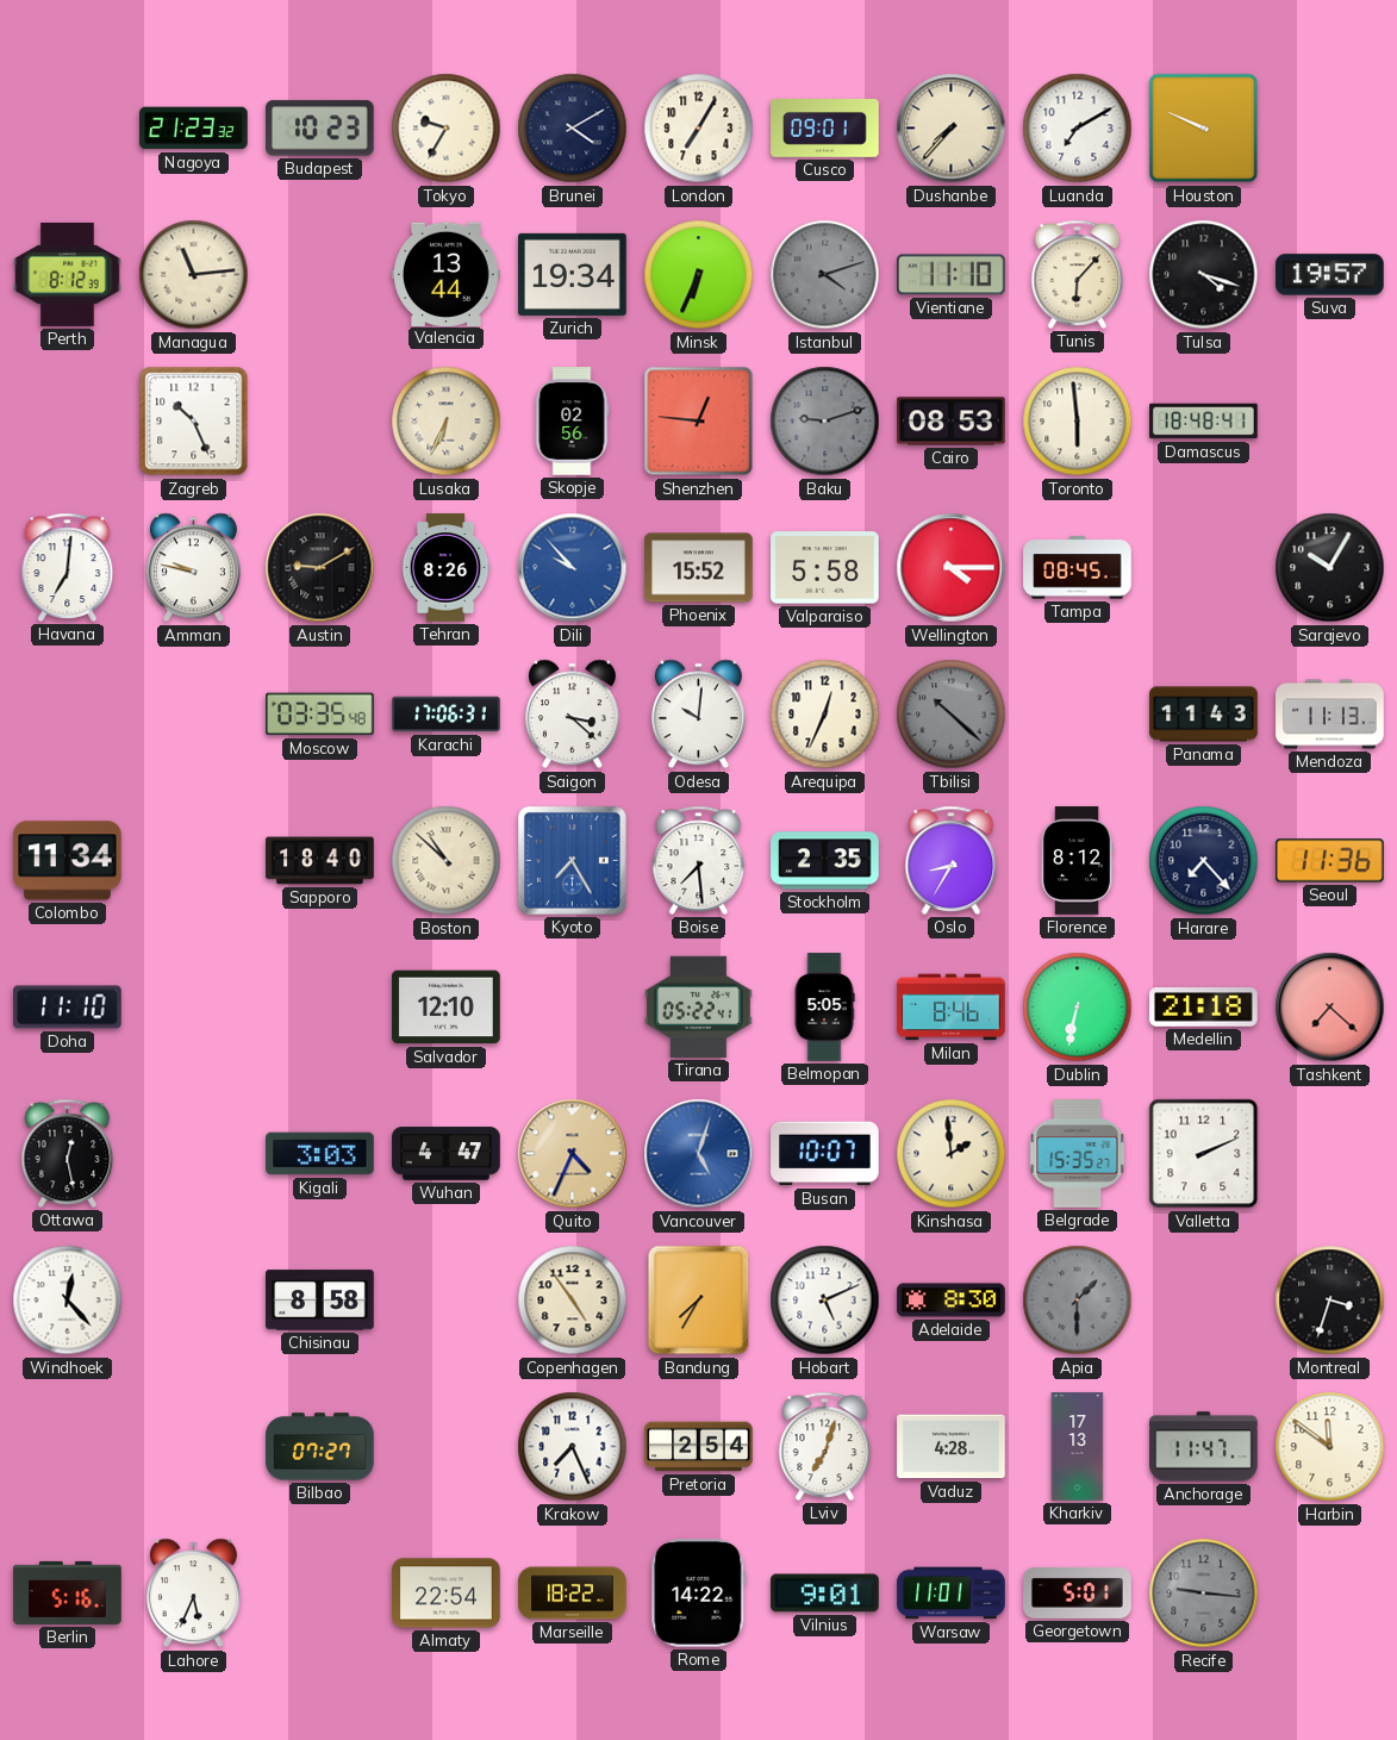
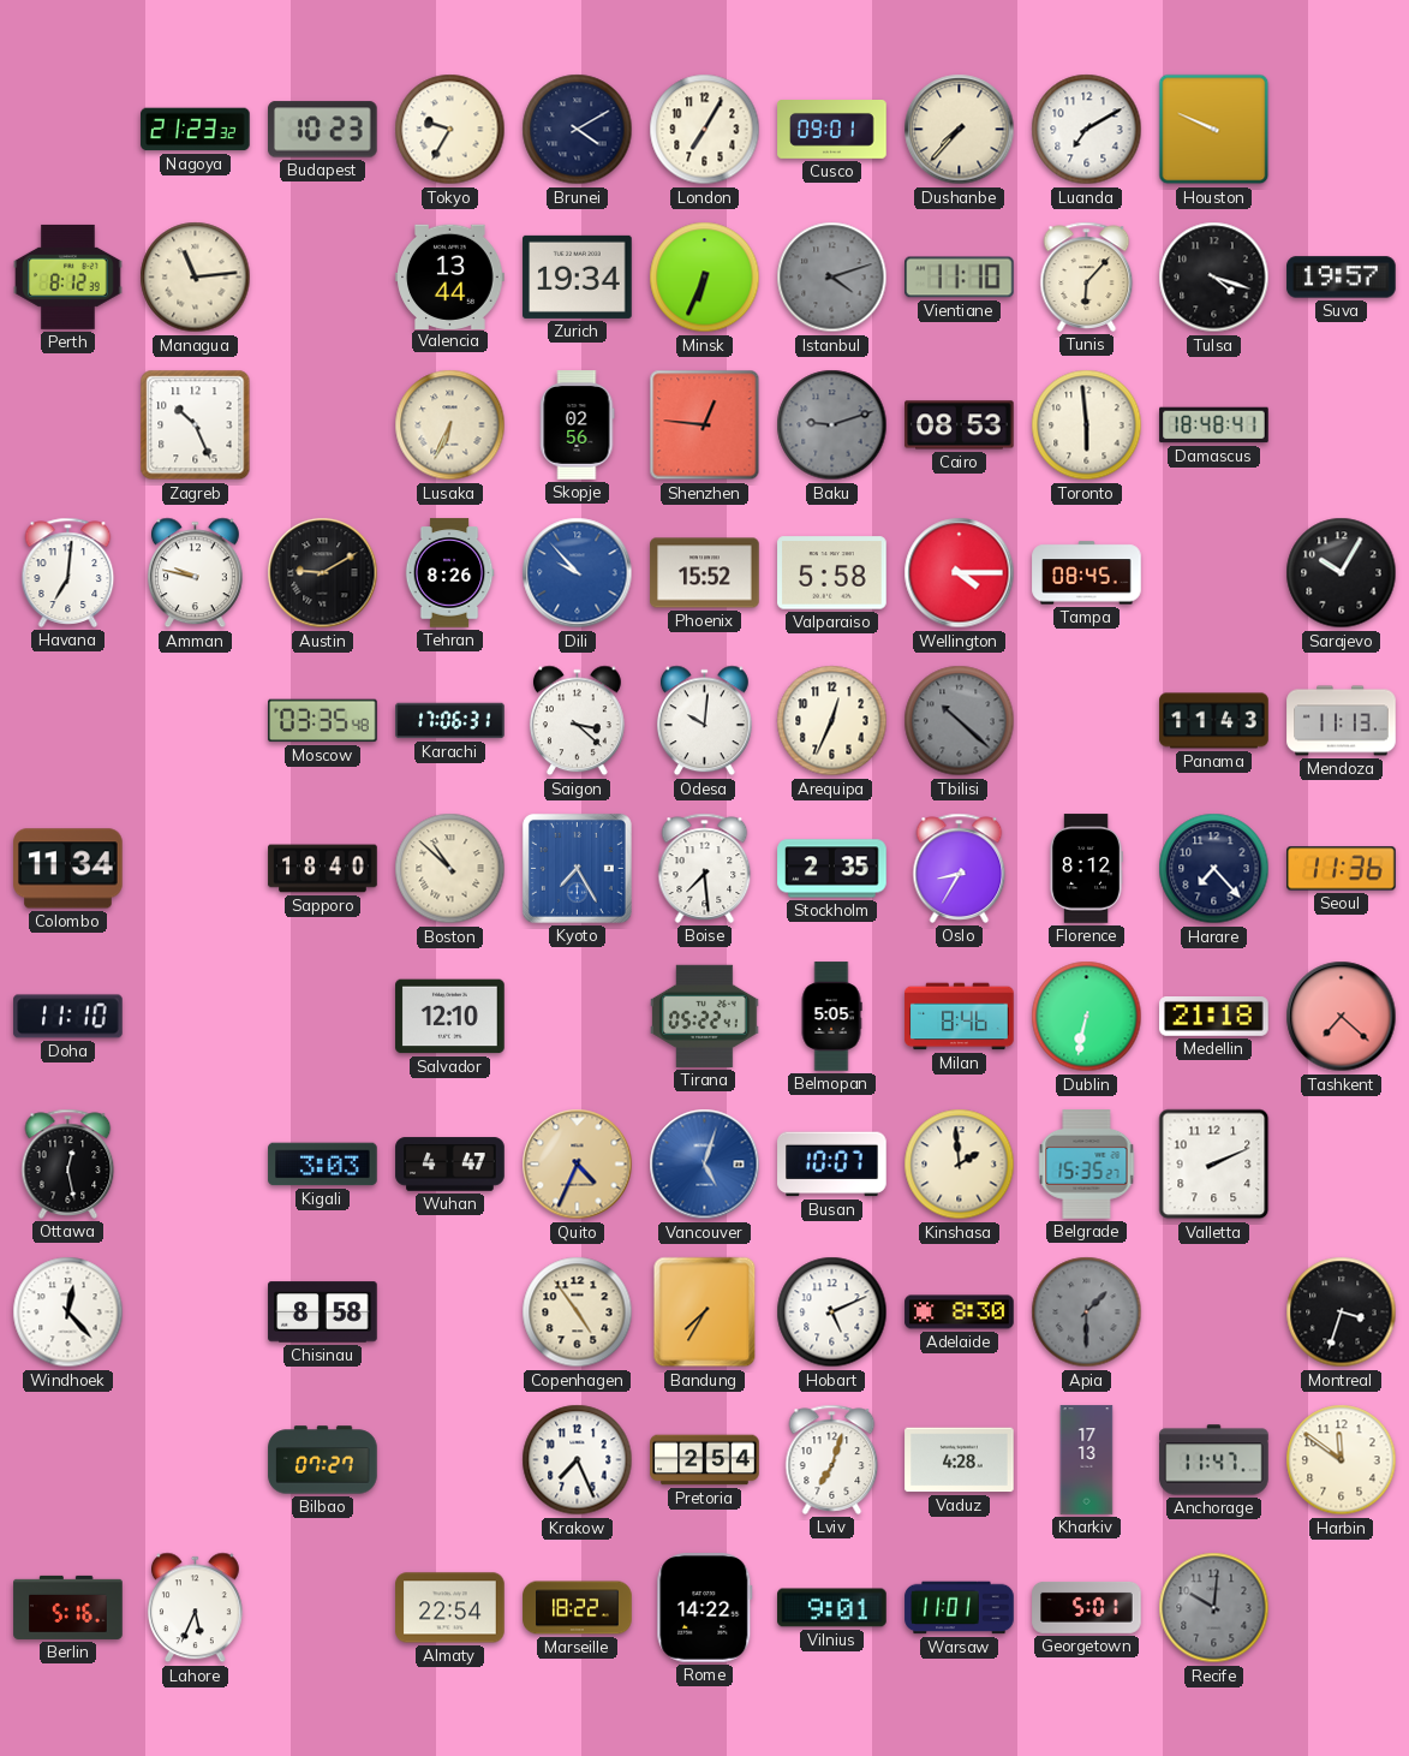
Recife: 9:16 -> 10:01 (1214, 1608)
